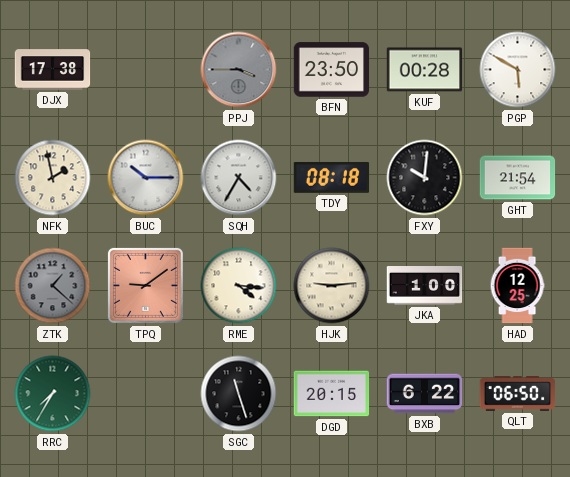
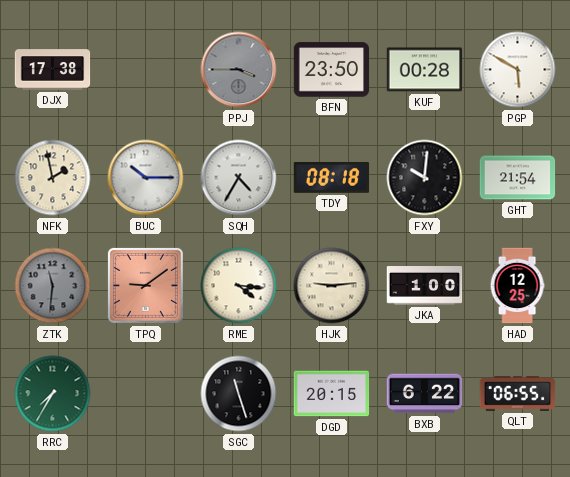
ZTK: 1:22 -> 11:31 (53, 286)
QLT: 06:50 -> 06:55 (518, 394)
